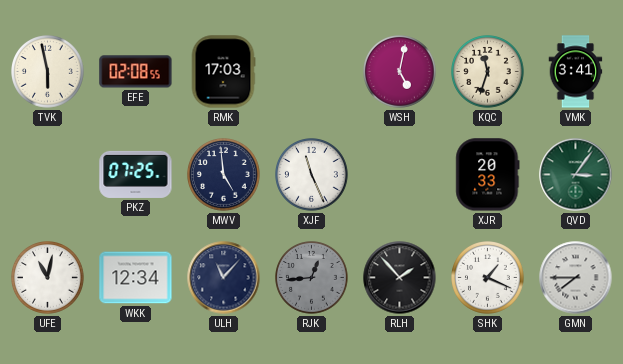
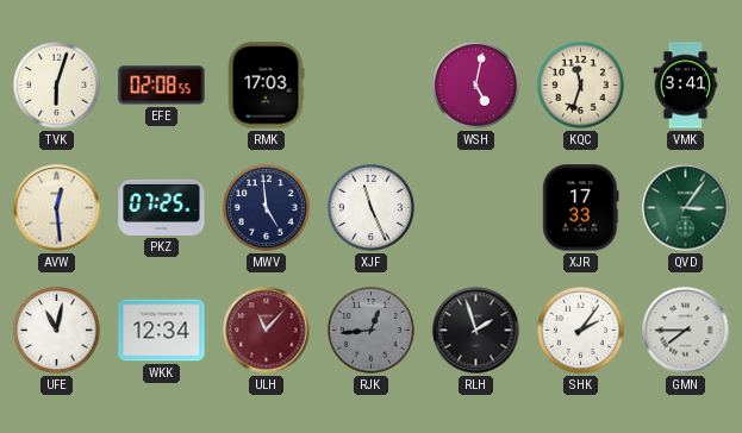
TVK: 5:58 -> 6:03 (57, 86)
AVW: none -> 12:29 (57, 208)
XJR: 20:33 -> 17:33 (581, 208)
ULH dial: navy -> burgundy (267, 331)
RLH: 1:53 -> 1:57 (476, 331)
SHK: 1:19 -> 2:06 (581, 331)
